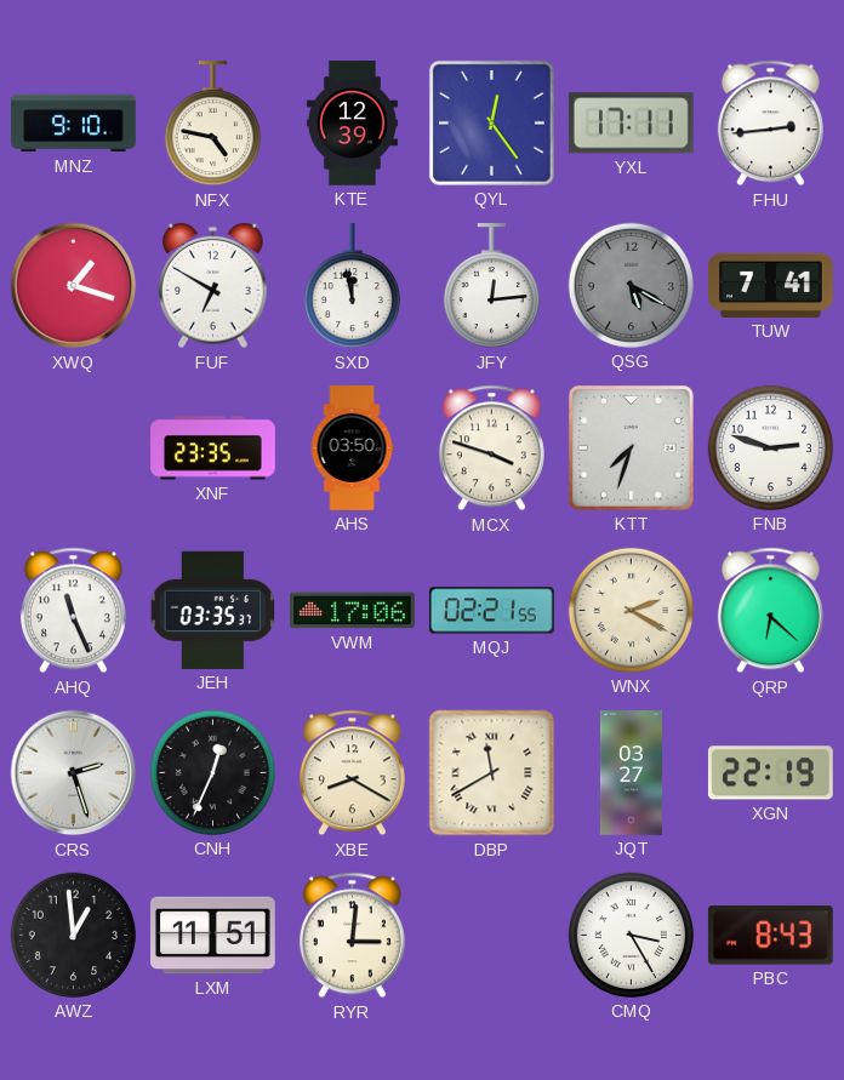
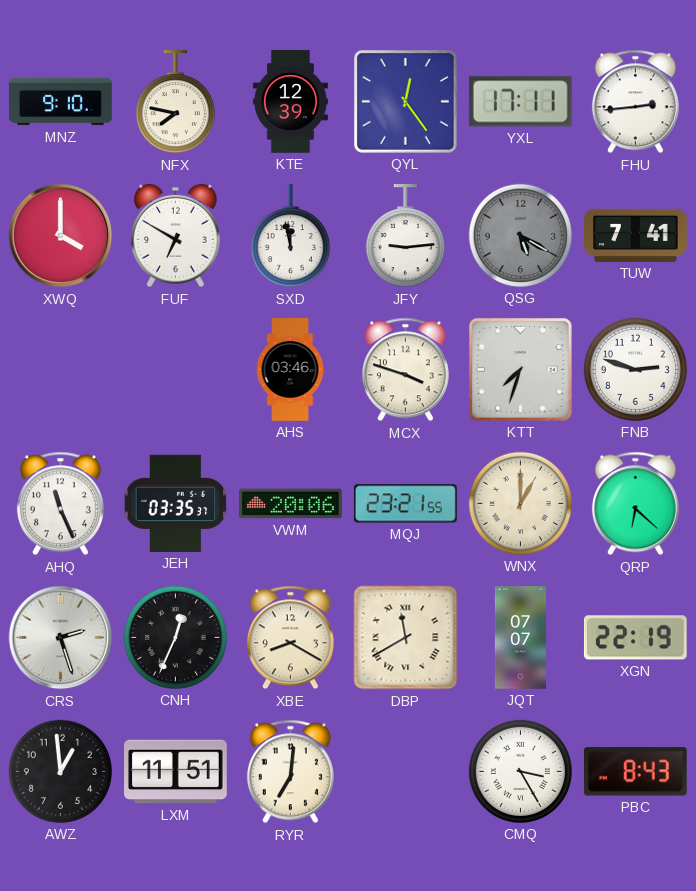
NFX: 4:47 -> 7:47 (175, 103)
XWQ: 1:18 -> 4:00 (61, 236)
JFY: 12:14 -> 9:14 (405, 237)
XNF: 23:35 -> none (213, 448)
AHS: 03:50 -> 03:46 (290, 370)
VWM: 17:06 -> 20:06 (291, 504)
MQJ: 02:21 -> 23:21 (405, 504)
WNX: 2:20 -> 1:00 (520, 503)
JQT: 03:27 -> 07:07 (520, 638)
RYR: 3:01 -> 7:01 (290, 772)
